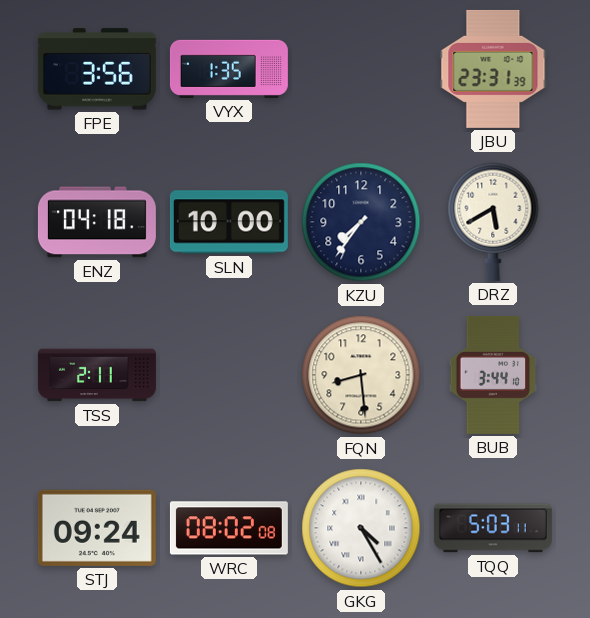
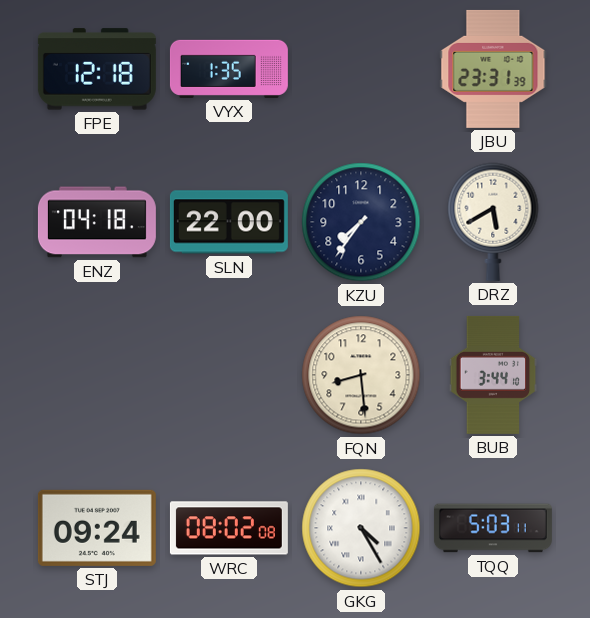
FPE: 3:56 -> 12:18 (97, 69)
SLN: 10:00 -> 22:00 (229, 222)
TSS: 2:11 -> none (97, 375)
